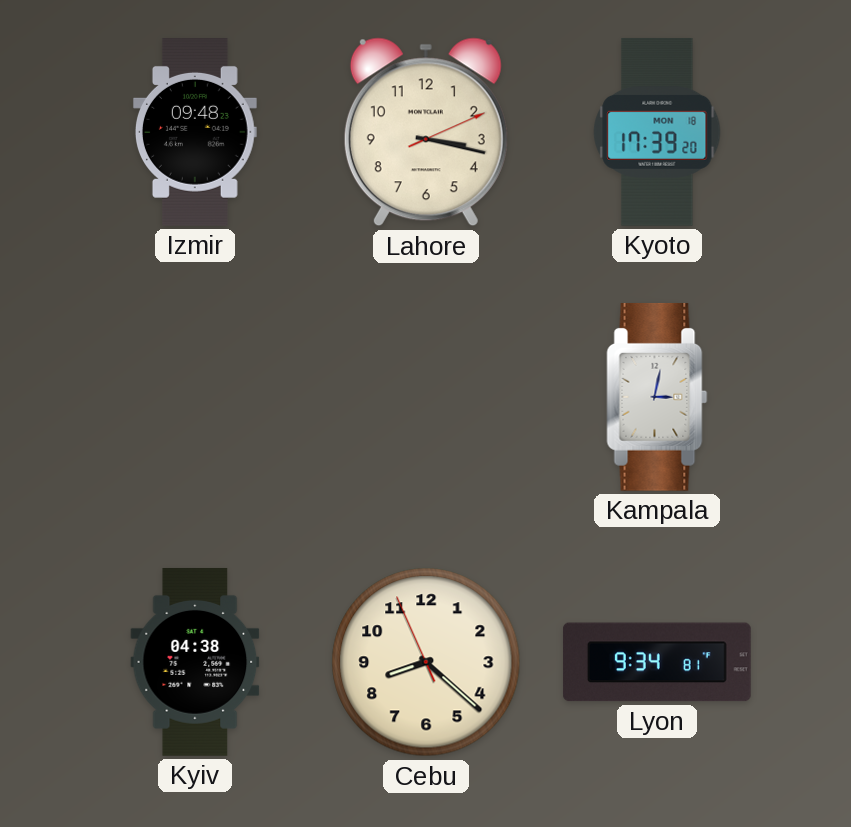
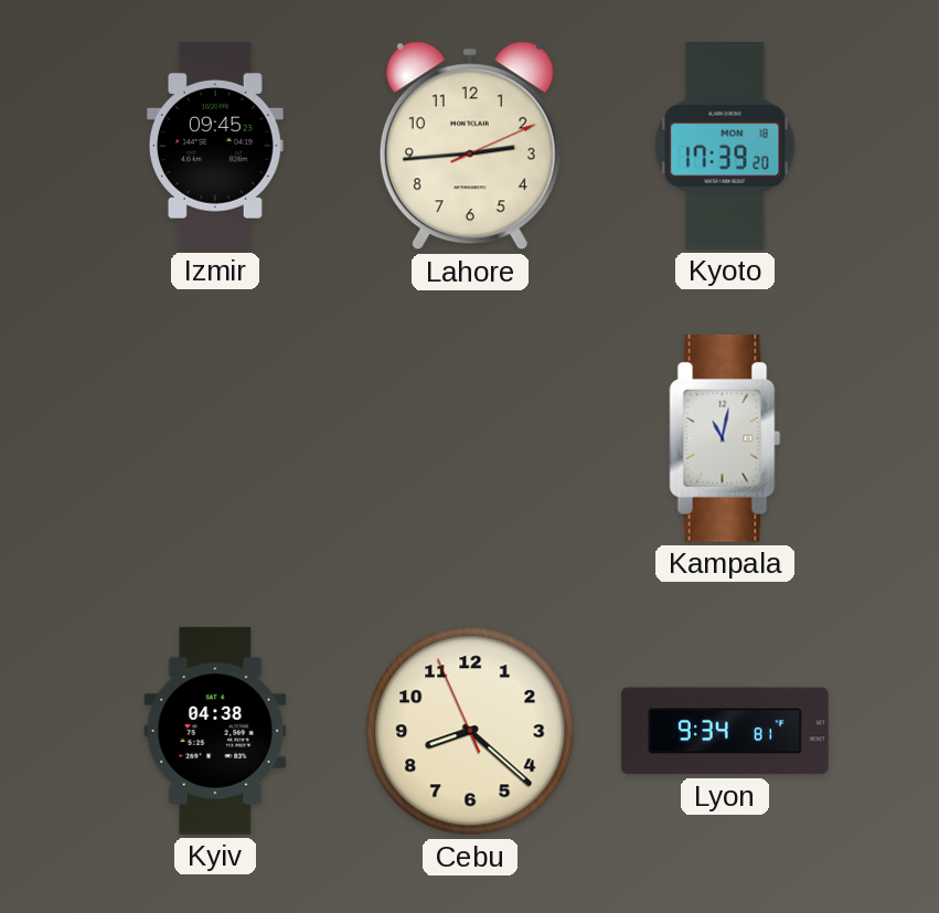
Izmir: 09:48 -> 09:45 (215, 147)
Lahore: 3:17 -> 2:44 (470, 146)
Kampala: 3:02 -> 11:02 (725, 438)
